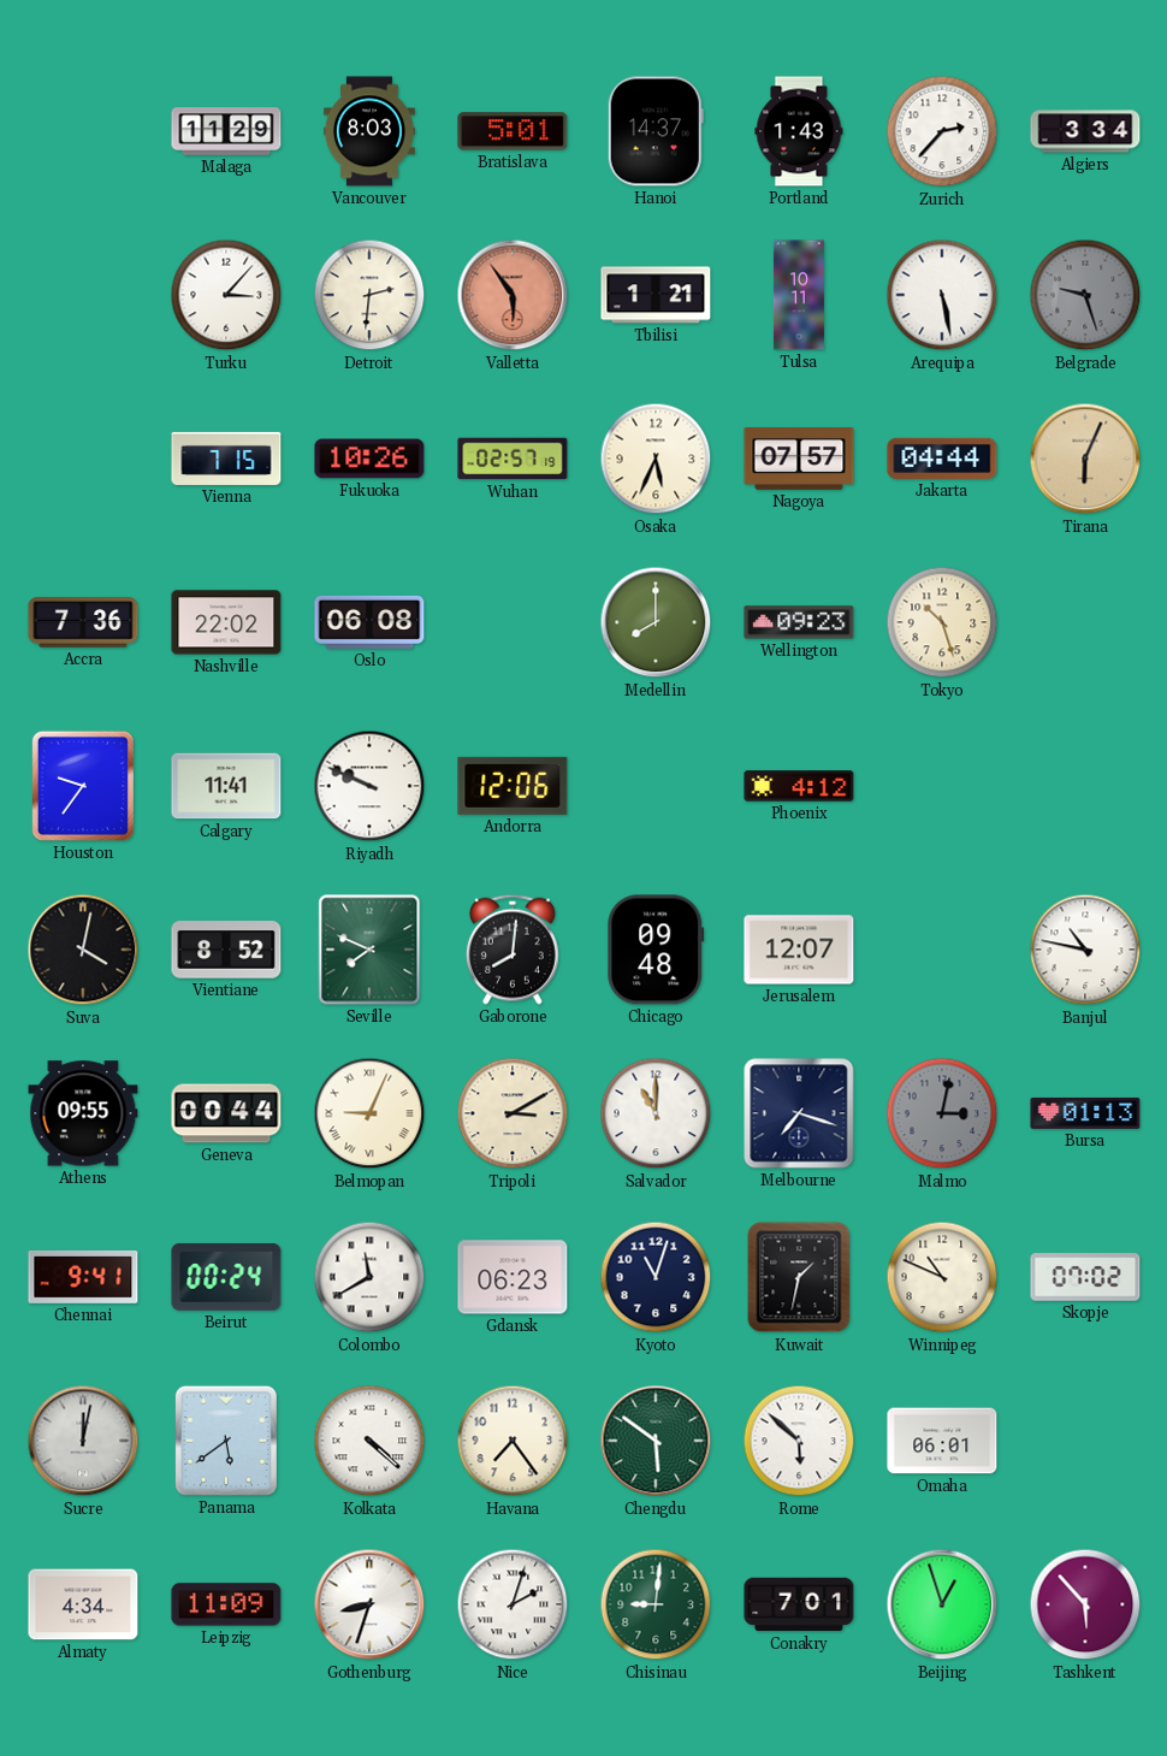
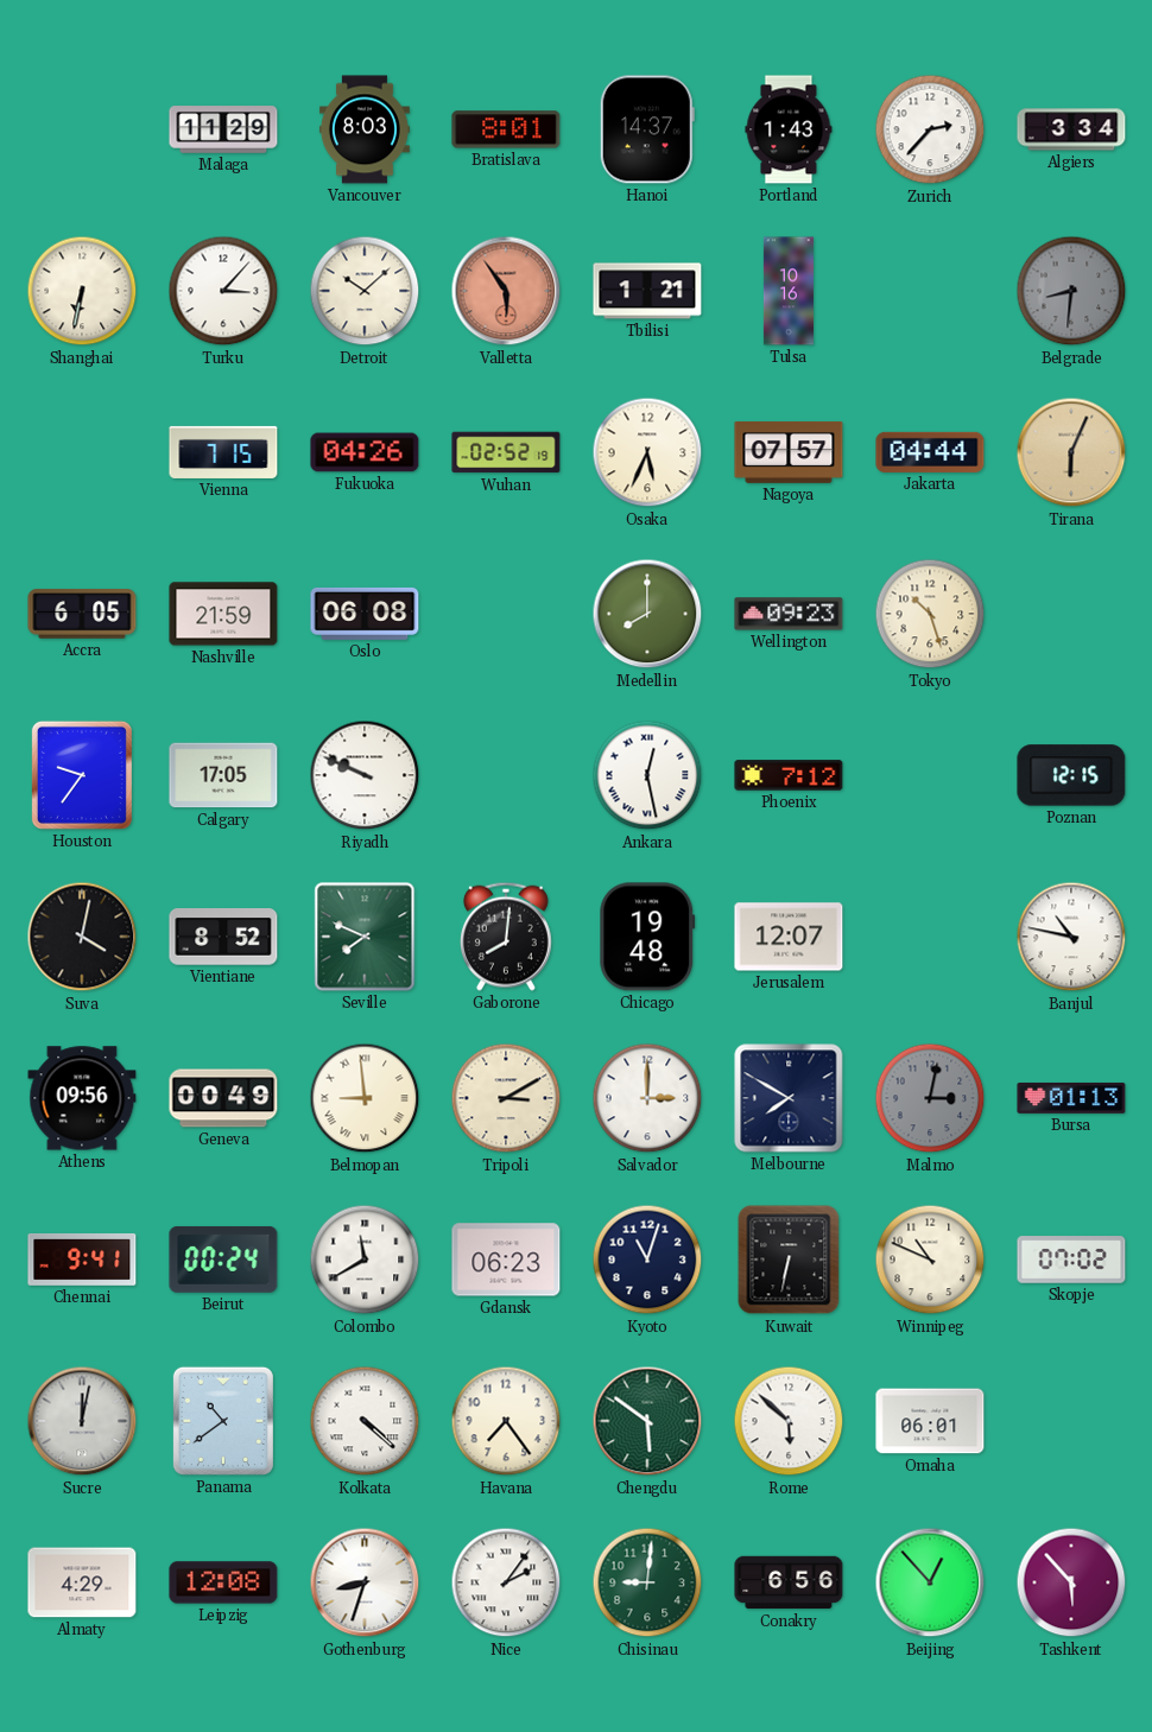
Bratislava: 5:01 -> 8:01 (506, 129)
Shanghai: none -> 6:32 (82, 291)
Detroit: 2:31 -> 10:08 (365, 291)
Tulsa: 10:11 -> 10:16 (789, 291)
Arequipa: 5:28 -> none (942, 295)
Belgrade: 9:27 -> 8:31 (1071, 291)
Fukuoka: 10:26 -> 04:26 (365, 452)
Wuhan: 02:57 -> 02:52 (506, 452)
Accra: 7:36 -> 6:05 (82, 614)
Nashville: 22:02 -> 21:59 (223, 614)
Calgary: 11:41 -> 17:05 (223, 775)
Andorra: 12:06 -> none (513, 786)
Ankara: none -> 12:28 (647, 775)
Phoenix: 4:12 -> 7:12 (789, 775)
Poznan: none -> 12:15 (1071, 775)
Chicago: 09:48 -> 19:48 (647, 937)
Athens: 09:55 -> 09:56 (82, 1098)
Geneva: 00:44 -> 00:49 (223, 1098)
Belmopan: 9:04 -> 8:59 (365, 1098)
Salvador: 11:00 -> 3:00 (647, 1098)
Melbourne: 7:18 -> 7:50 (789, 1098)
Kuwait: 1:32 -> 6:32 (789, 1260)
Panama: 5:39 -> 10:39 (223, 1421)
Almaty: 4:34 -> 4:29 (82, 1582)
Leipzig: 11:09 -> 12:08 (223, 1582)
Nice: 2:03 -> 2:06 (506, 1582)
Conakry: 7:01 -> 6:56 (789, 1582)
Beijing: 12:57 -> 12:53 (930, 1582)
